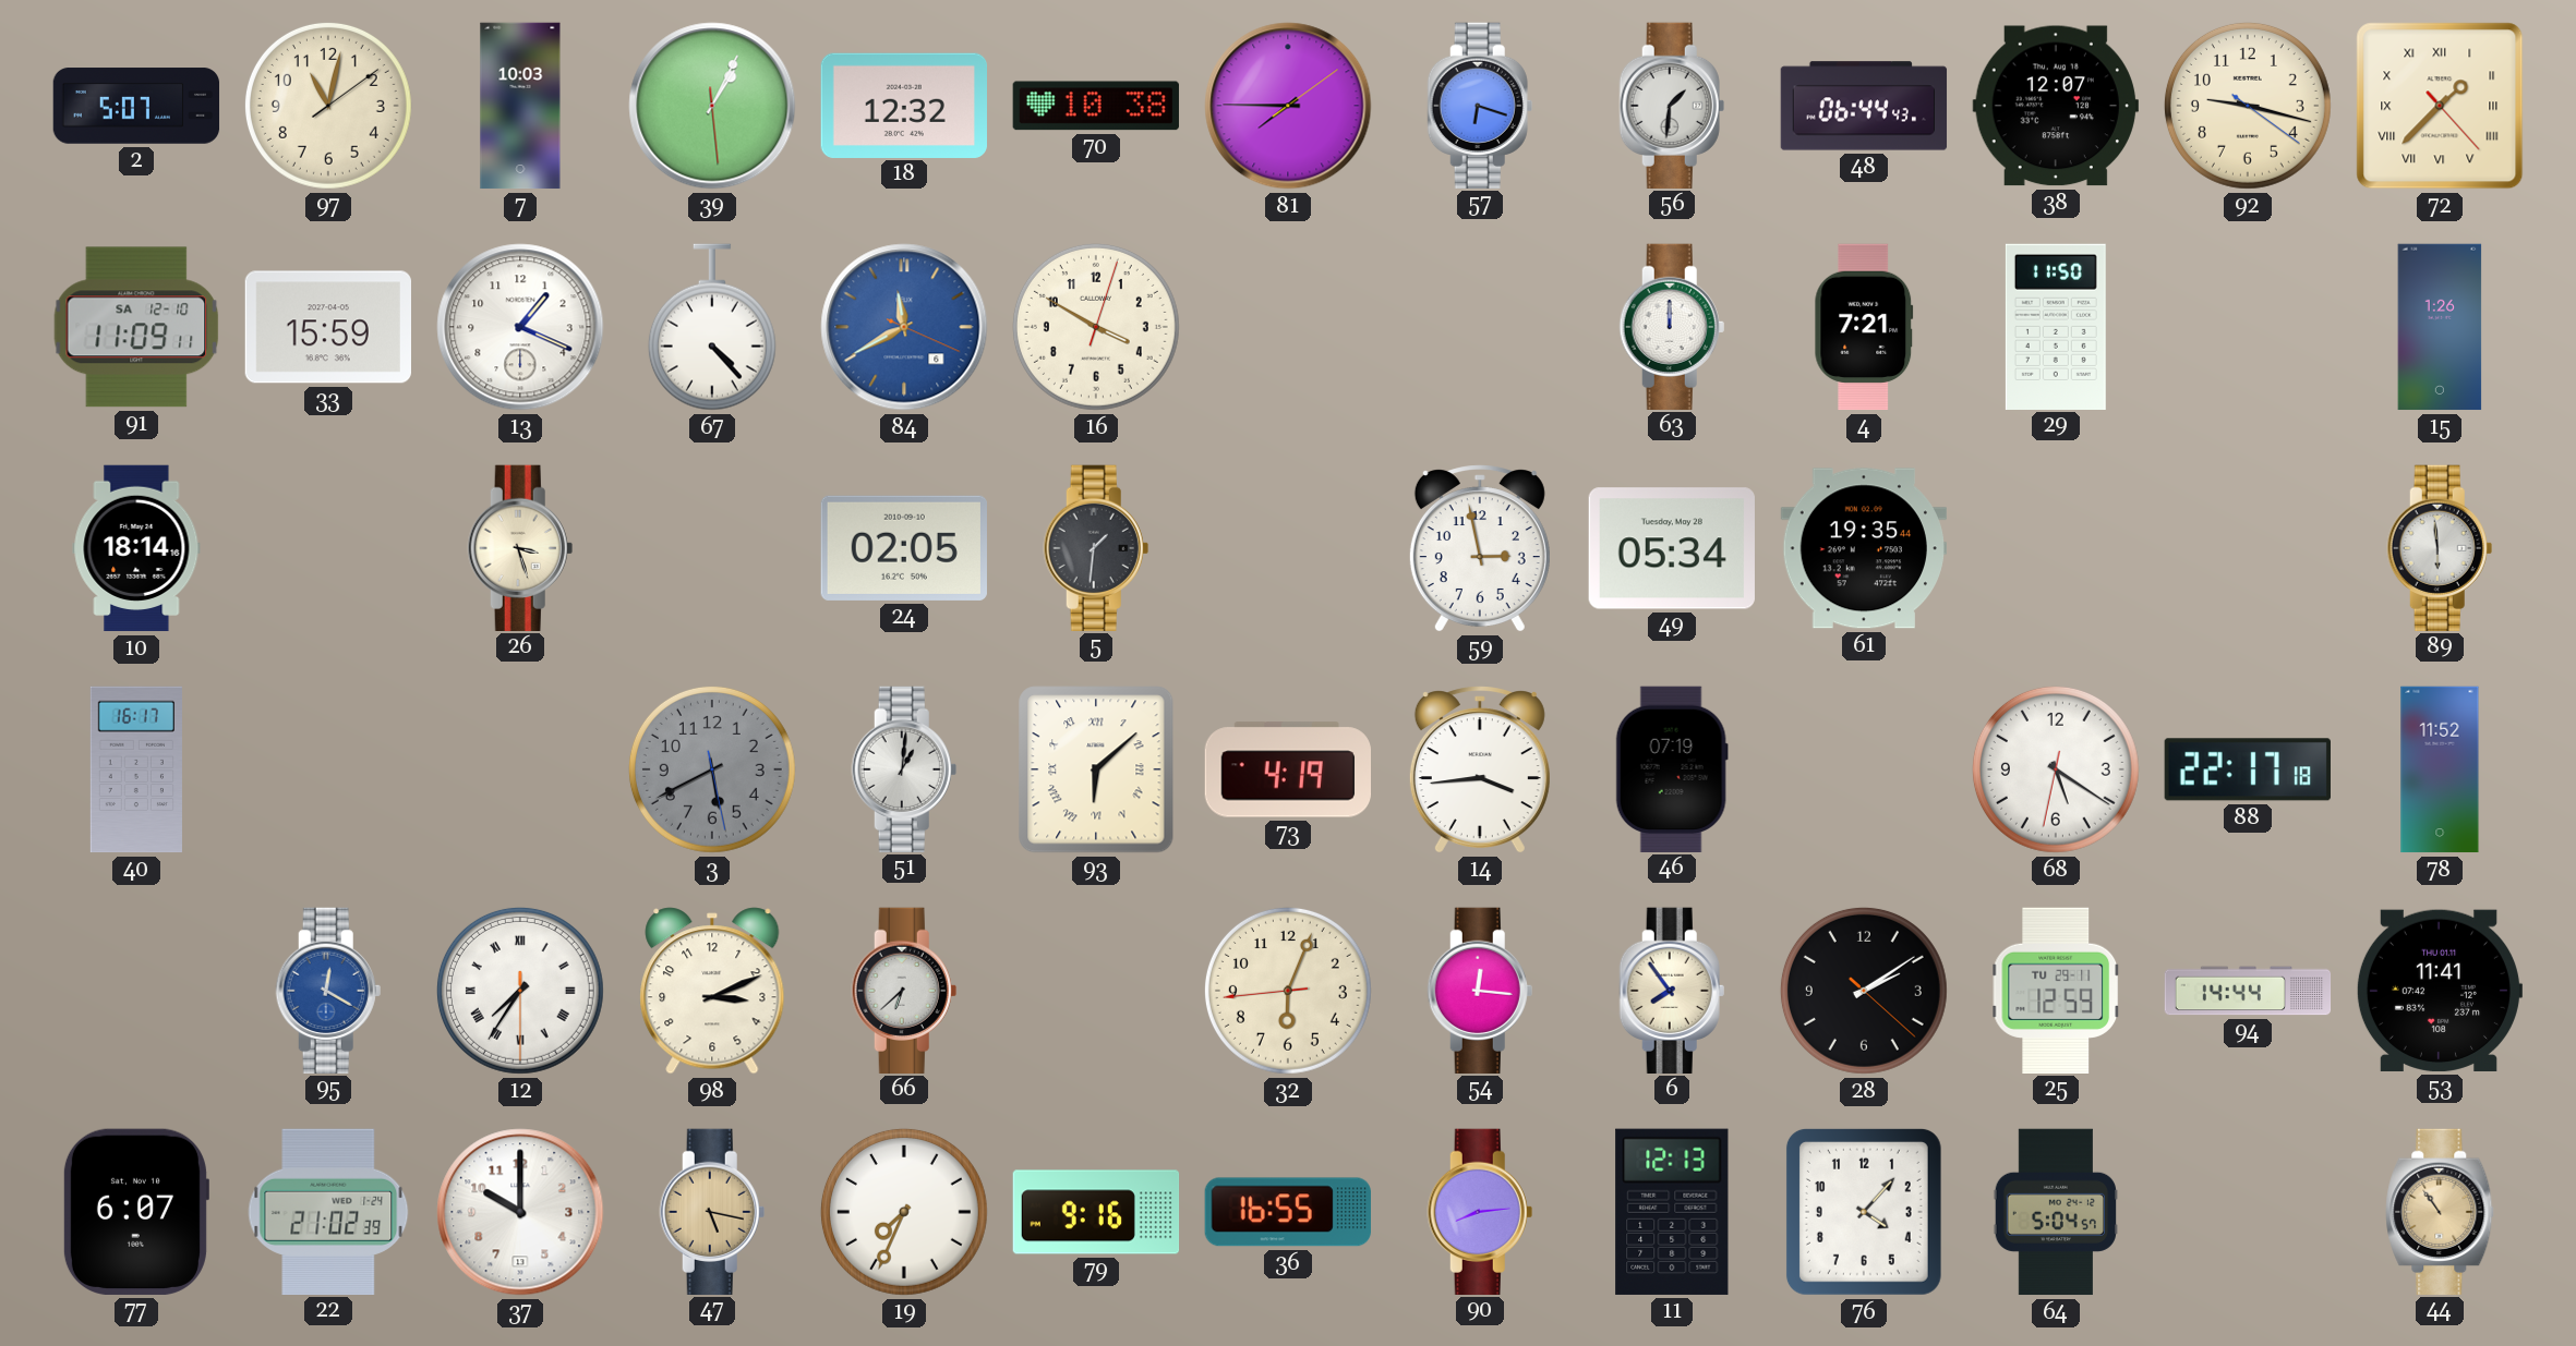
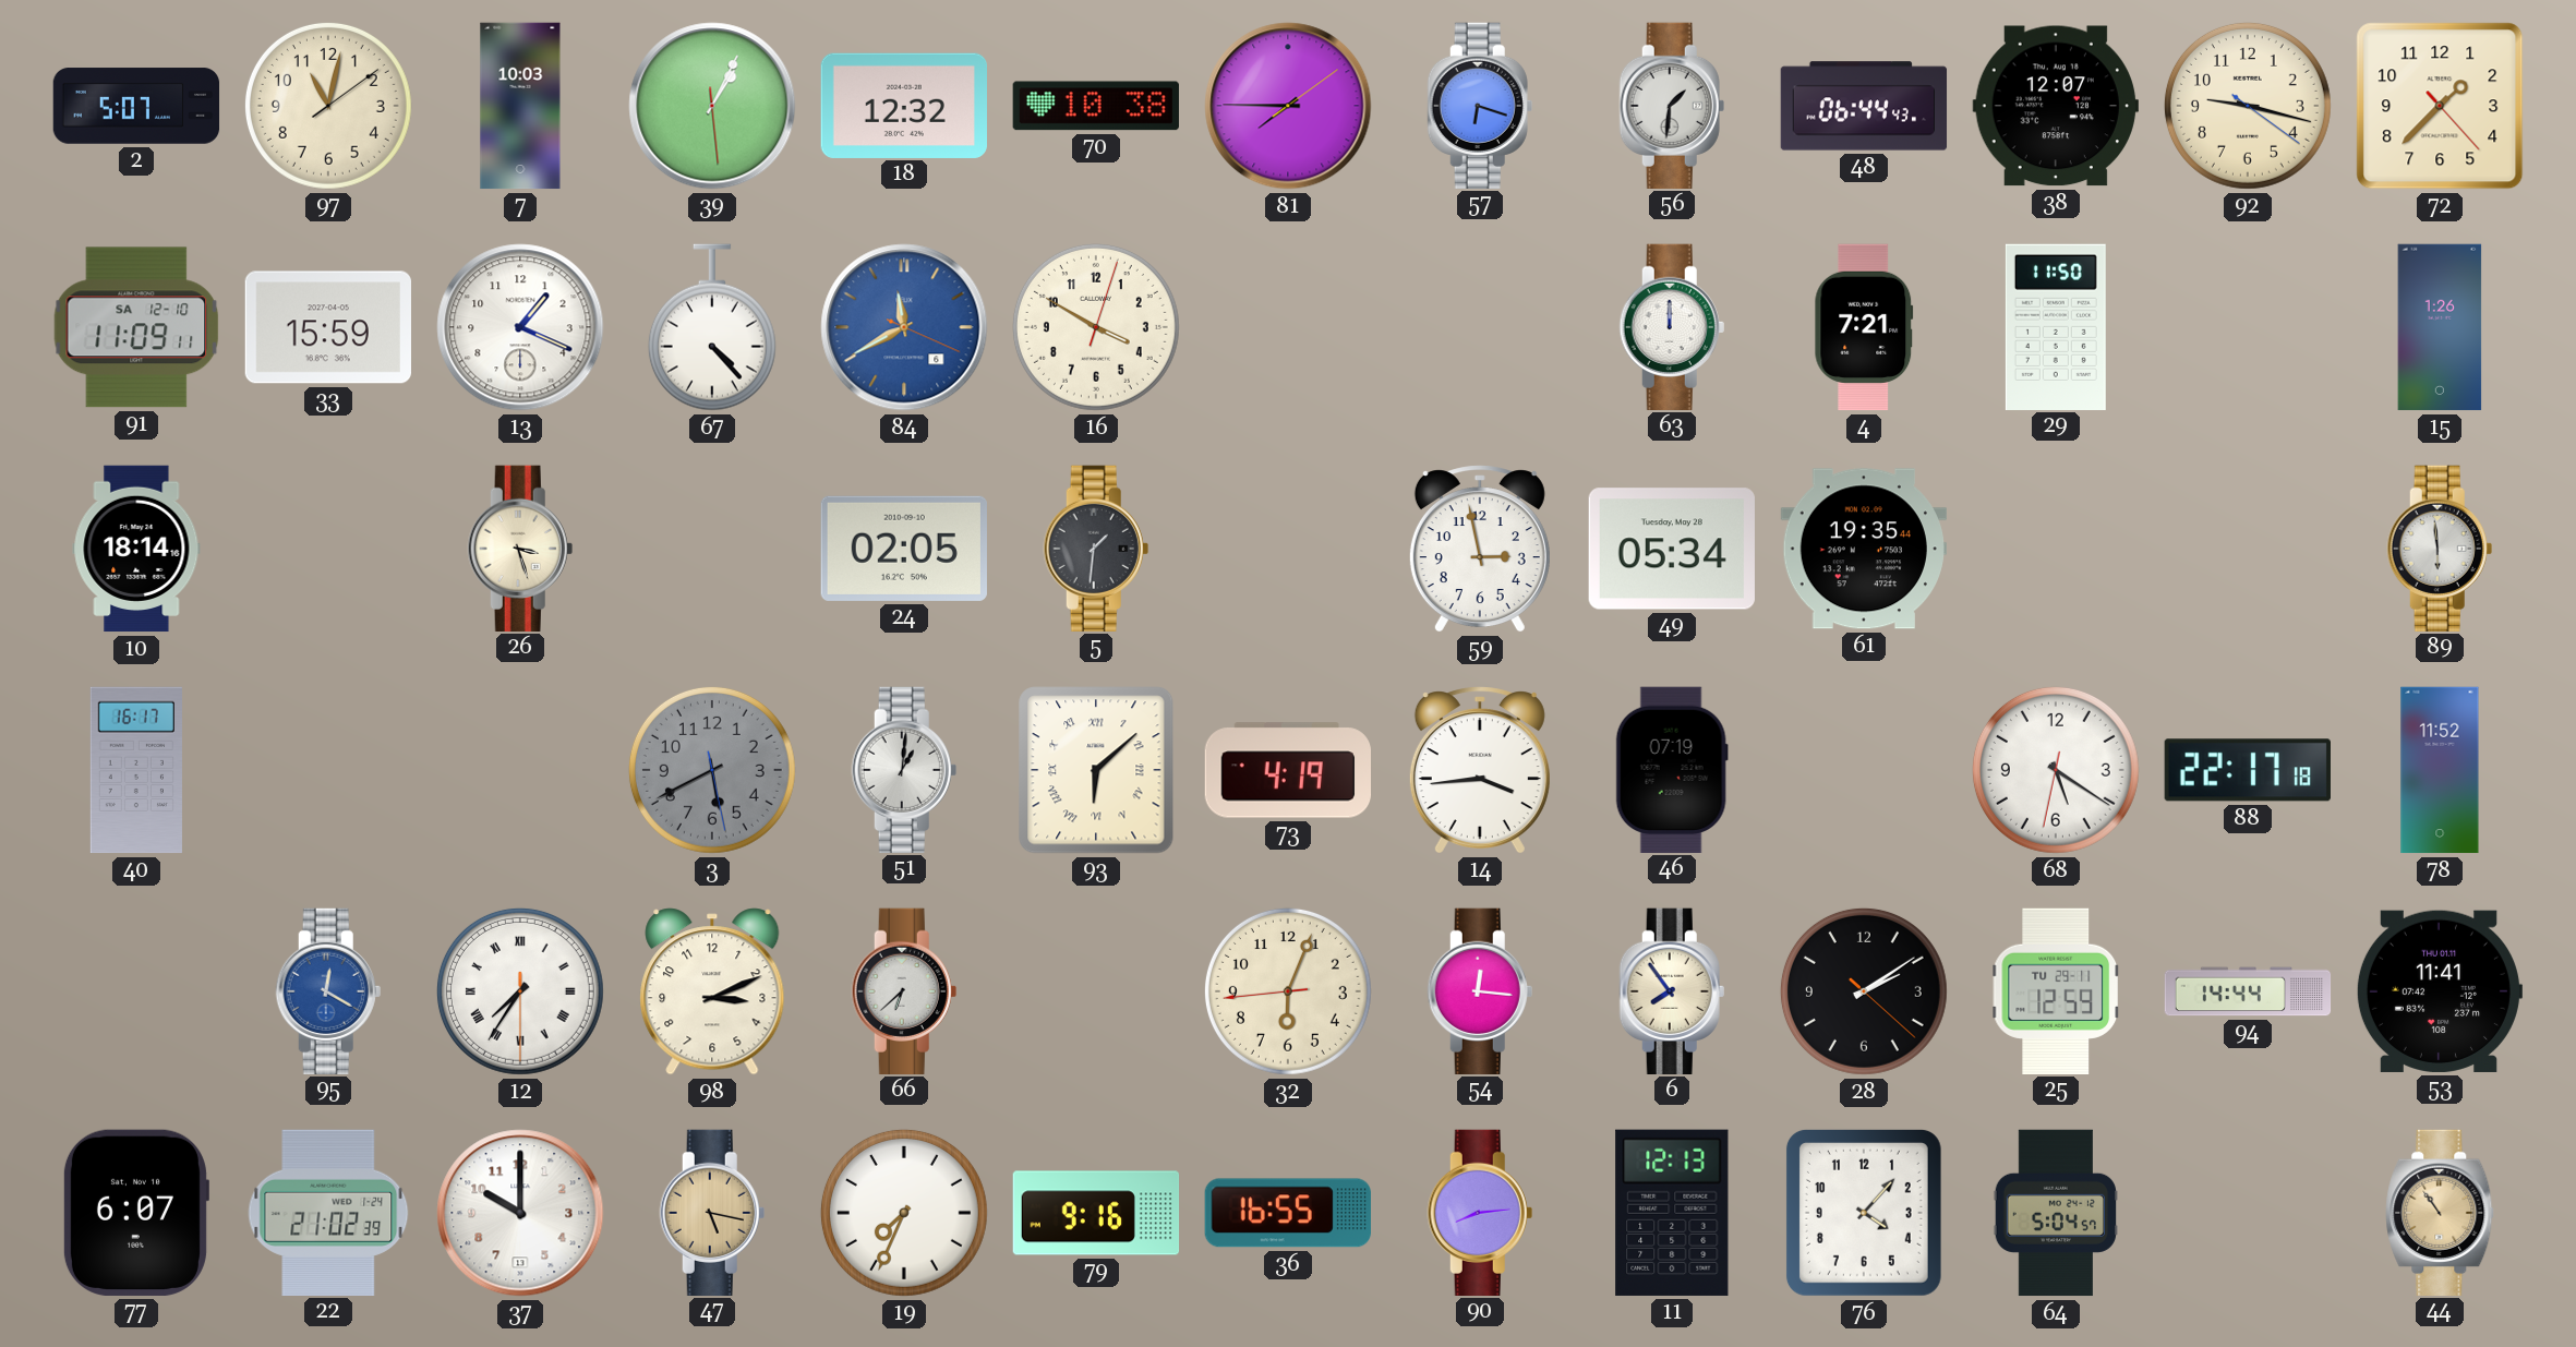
72 numerals: Roman -> Arabic (2440, 106)
